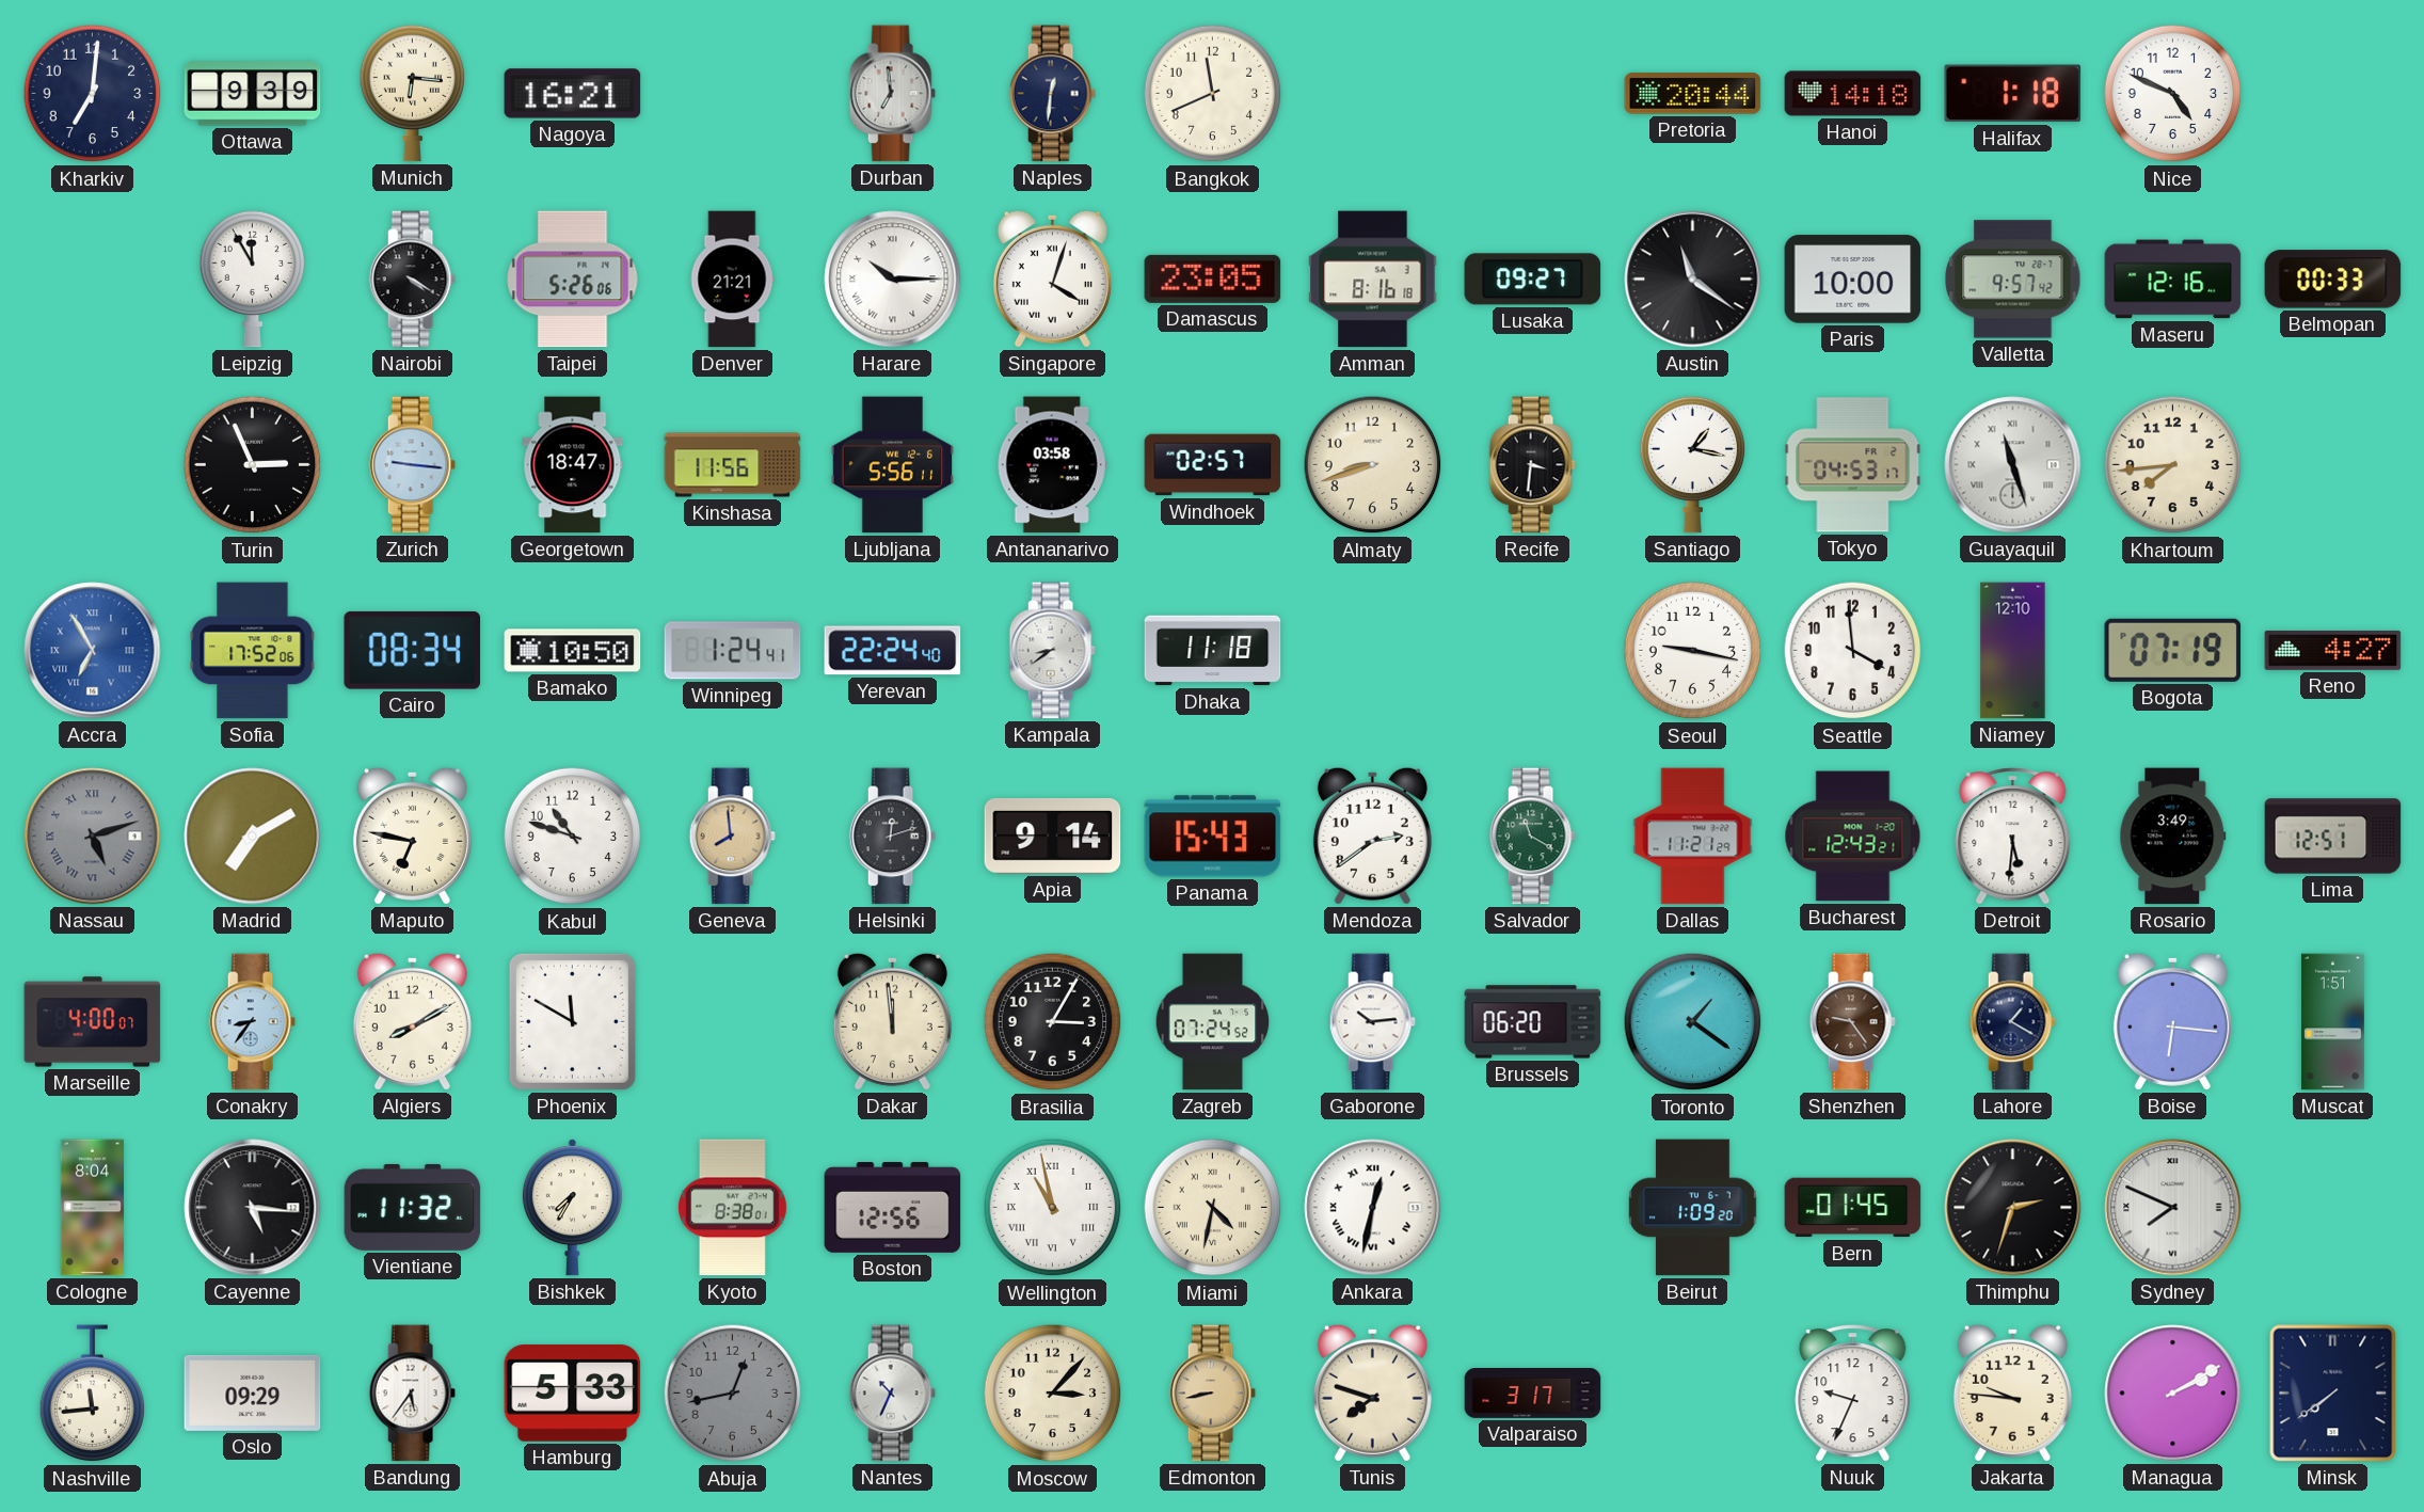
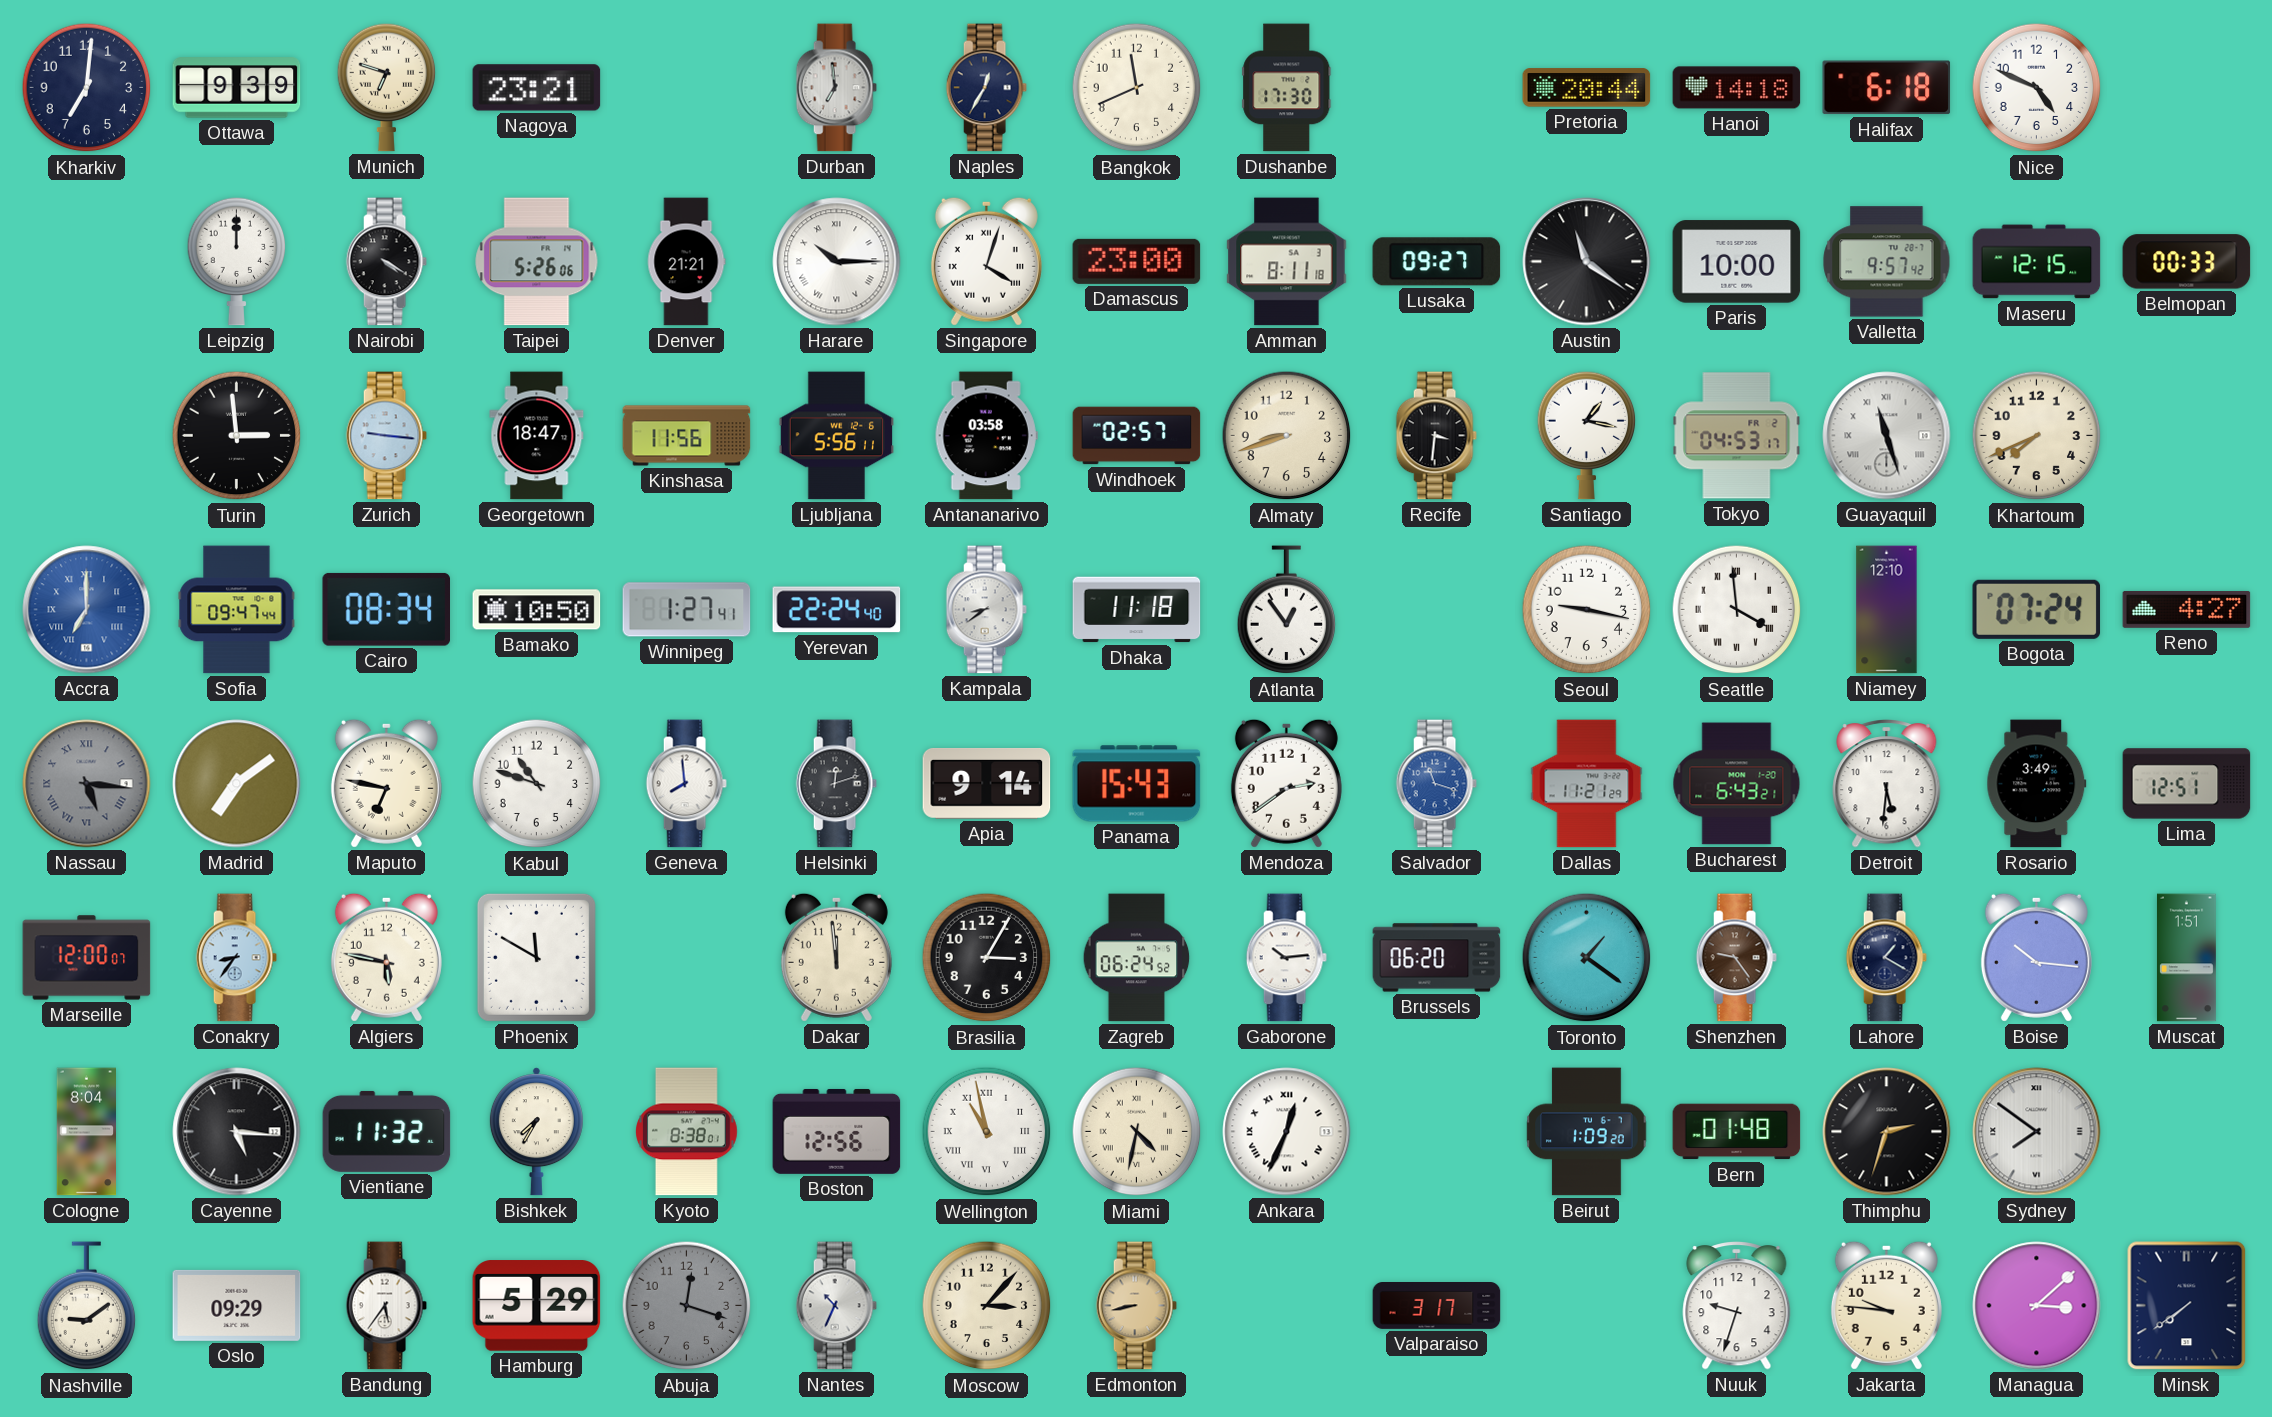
Munich: 6:16 -> 6:48 (387, 87)
Nagoya: 16:21 -> 23:21 (537, 88)
Naples: 12:31 -> 12:35 (986, 88)
Dushanbe: none -> 17:30 (1287, 88)
Halifax: 1:18 -> 6:18 (1887, 88)
Leipzig: 11:55 -> 12:00 (237, 261)
Damascus: 23:05 -> 23:00 (1137, 261)
Amman: 8:16 -> 8:11 (1287, 262)
Maseru: 12:16 -> 12:15 (2037, 262)
Turin: 2:56 -> 2:59 (237, 436)
Khartoum: 7:44 -> 7:41 (2037, 436)
Accra: 6:55 -> 7:00 (87, 610)
Sofia: 17:52 -> 09:47 (237, 610)
Winnipeg: 1:24 -> 1:27 (687, 610)
Atlanta: none -> 12:54 (1287, 610)
Seattle numerals: Arabic -> Roman (1737, 610)
Bogota: 07:19 -> 07:24 (2037, 609)
Nassau: 5:12 -> 5:16 (87, 784)
Madrid: 7:10 -> 7:09 (237, 784)
Geneva dial: champagne -> white (686, 784)
Salvador: 11:20 -> 11:18 (1436, 784)
Salvador dial: green -> blue (1436, 784)
Bucharest: 12:43 -> 6:43 (1737, 784)
Marseille: 4:00 -> 12:00 (87, 958)
Algiers: 8:10 -> 5:47 (386, 957)
Zagreb: 07:24 -> 06:24 (1137, 958)
Boise: 6:16 -> 10:16 (2036, 957)
Ankara: 12:32 -> 12:34 (1287, 1132)
Bern: 01:45 -> 01:48 (1737, 1132)
Sydney: 7:49 -> 7:51 (2037, 1132)
Nashville: 11:44 -> 9:09 (87, 1306)
Hamburg: 5:33 -> 5:29 (537, 1306)
Abuja: 12:43 -> 12:18 (687, 1306)
Tunis: 7:48 -> none (1372, 1392)
Nuuk: 9:34 -> 9:33 (1737, 1306)
Managua: 2:10 -> 3:08 (2037, 1306)
